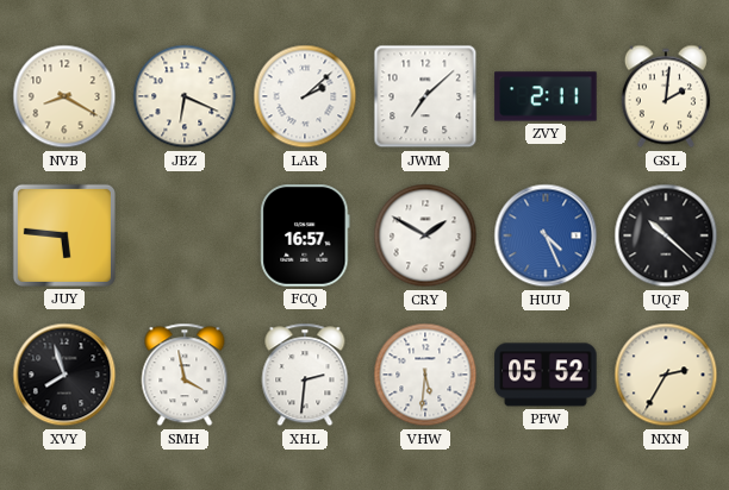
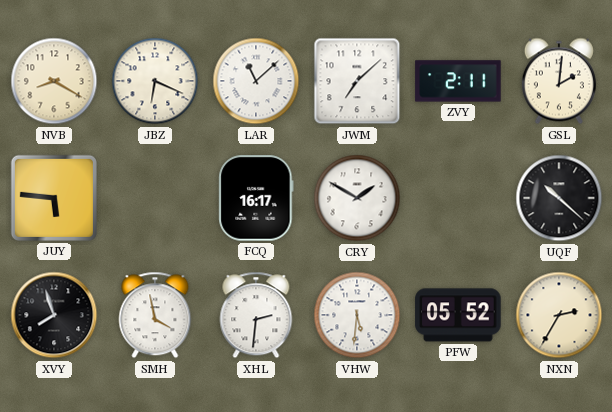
LAR: 2:08 -> 11:08 (256, 81)
FCQ: 16:57 -> 16:17 (256, 198)
HUU: 4:26 -> none (546, 235)
